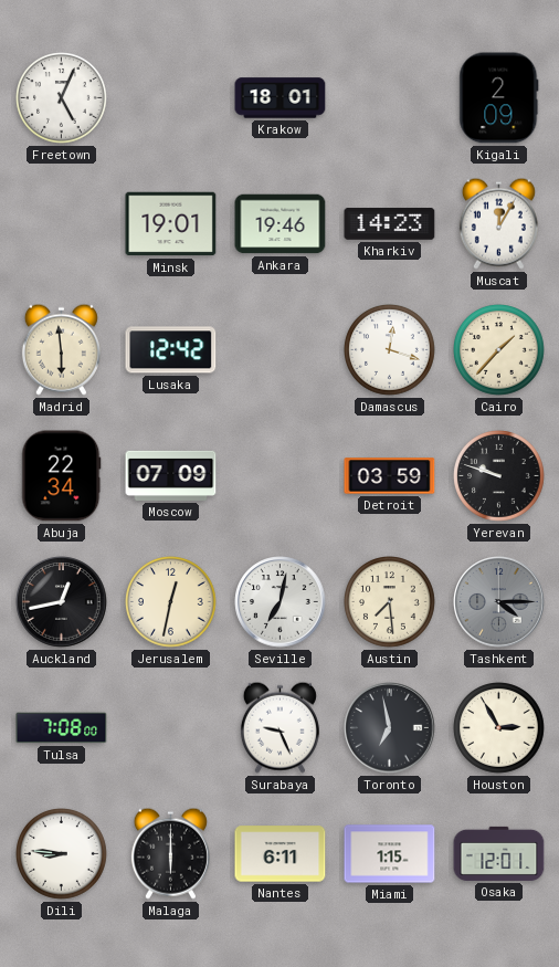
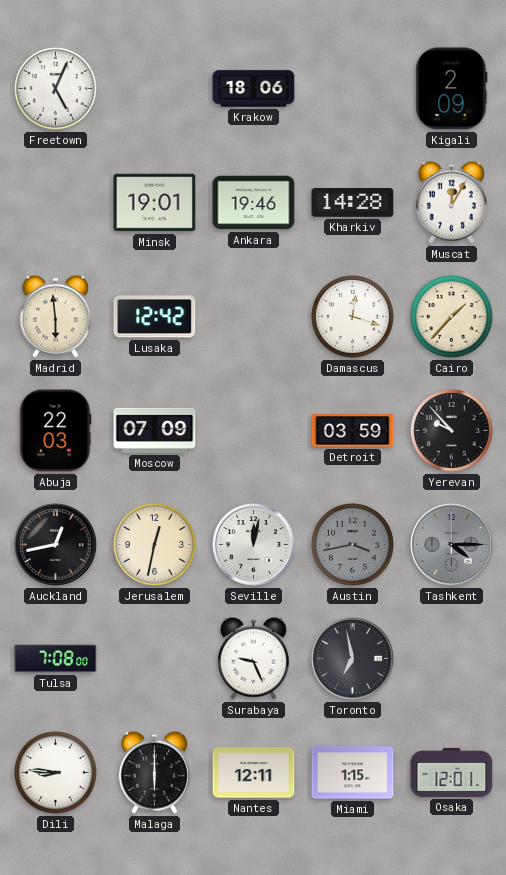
Krakow: 18:01 -> 18:06 (254, 89)
Kharkiv: 14:23 -> 14:28 (353, 203)
Abuja: 22:34 -> 22:03 (56, 431)
Yerevan: 9:48 -> 9:53 (452, 431)
Seville: 7:02 -> 12:02 (254, 545)
Austin: 7:29 -> 3:43 (353, 545)
Austin dial: cream -> grey (353, 545)
Houston: 2:55 -> none (499, 728)
Nantes: 6:11 -> 12:11 (254, 773)
